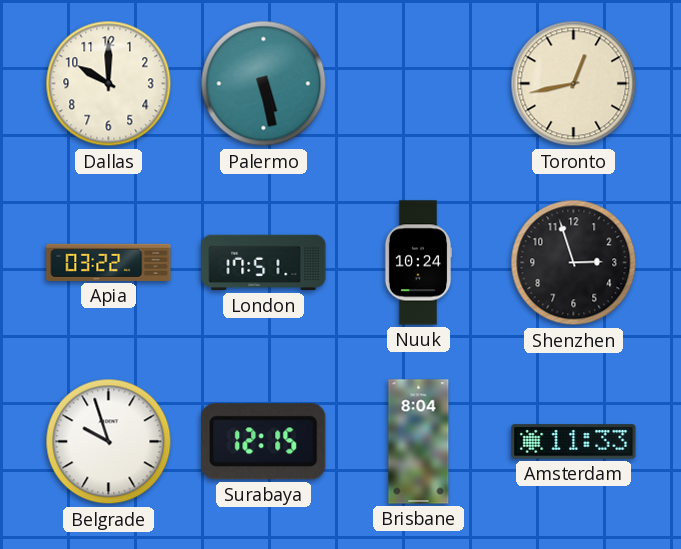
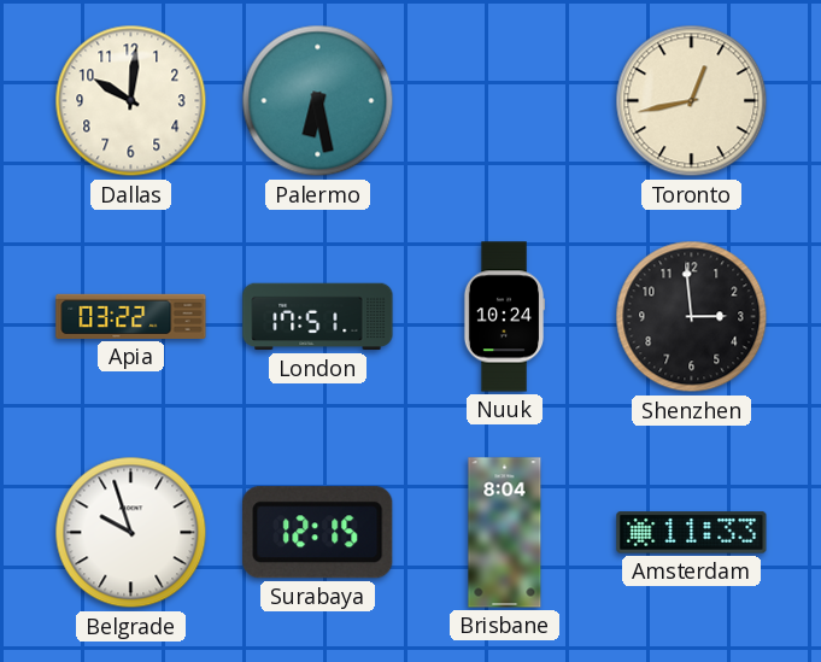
Dallas: 10:00 -> 10:01 (131, 101)
Palermo: 5:28 -> 6:28 (318, 101)
Shenzhen: 2:57 -> 2:59 (692, 317)
